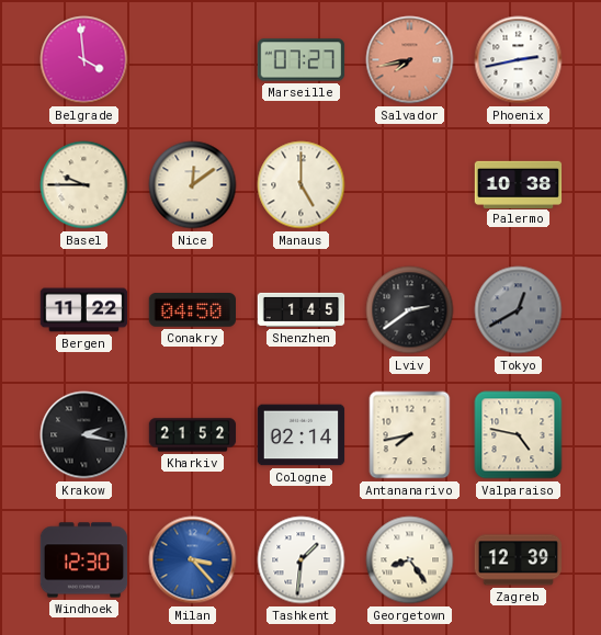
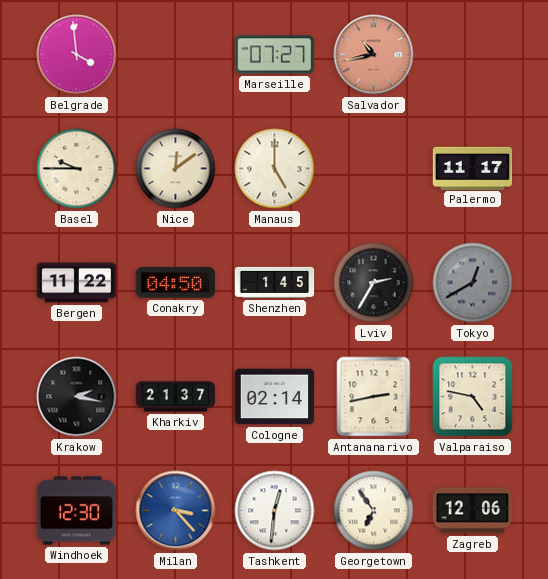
Salvador: 7:43 -> 10:43 (374, 55)
Phoenix: 2:43 -> none (519, 60)
Palermo: 10:38 -> 11:17 (473, 168)
Lviv: 2:39 -> 2:35 (374, 283)
Kharkiv: 21:52 -> 21:37 (176, 397)
Antananarivo: 7:43 -> 2:43 (374, 397)
Tashkent: 1:31 -> 12:31 (275, 511)
Georgetown: 8:24 -> 6:54 (374, 511)
Zagreb: 12:39 -> 12:06 (473, 511)
